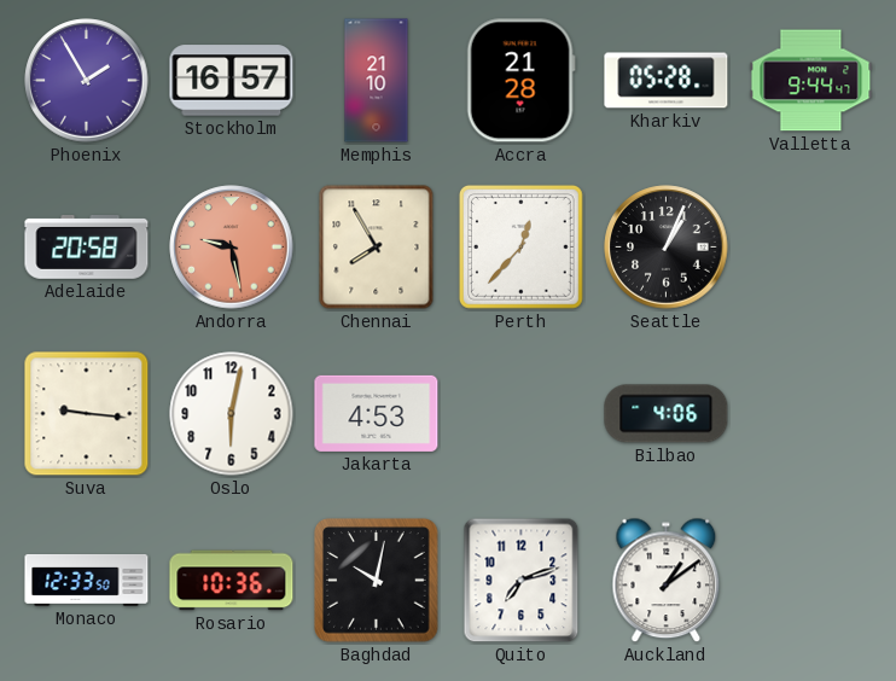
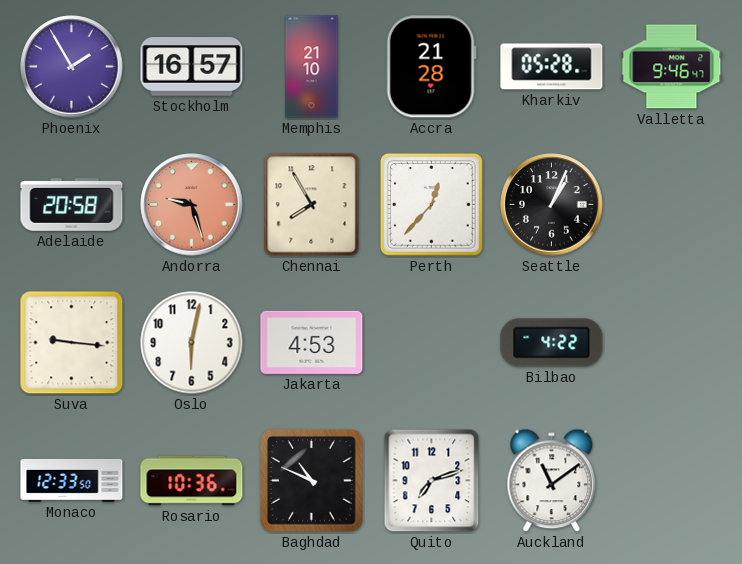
Valletta: 9:44 -> 9:46 (672, 67)
Andorra: 9:28 -> 9:27 (192, 205)
Bilbao: 4:06 -> 4:22 (552, 343)
Baghdad: 10:02 -> 10:49 (312, 481)
Auckland: 1:09 -> 11:09 (552, 481)
